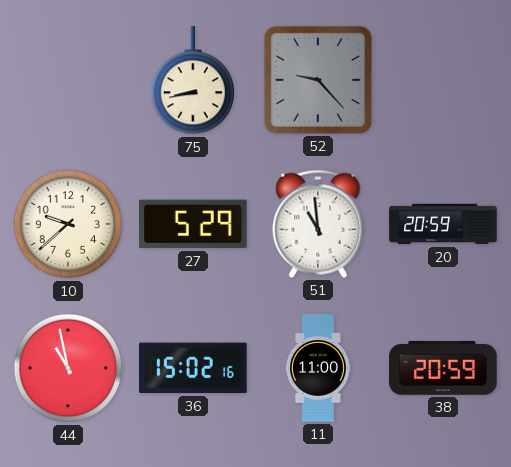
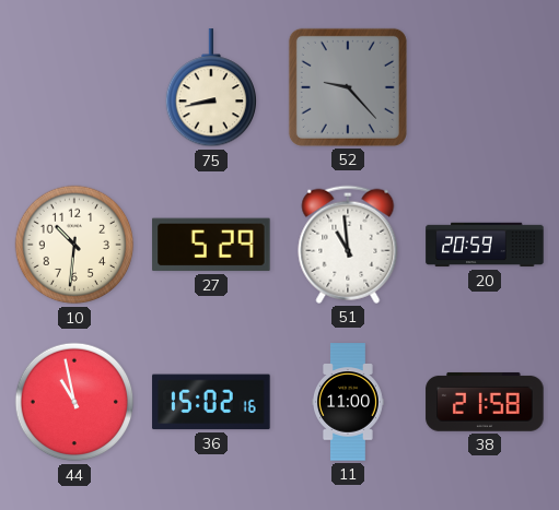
10: 9:38 -> 10:31 (74, 245)
38: 20:59 -> 21:58 (485, 402)
